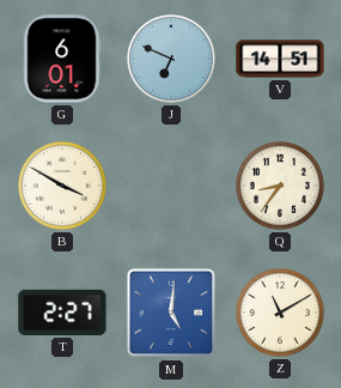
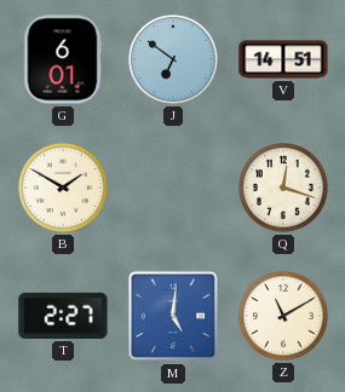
J: 6:49 -> 6:51 (174, 60)
B: 3:50 -> 1:50 (64, 189)
Q: 8:36 -> 12:18 (284, 189)
